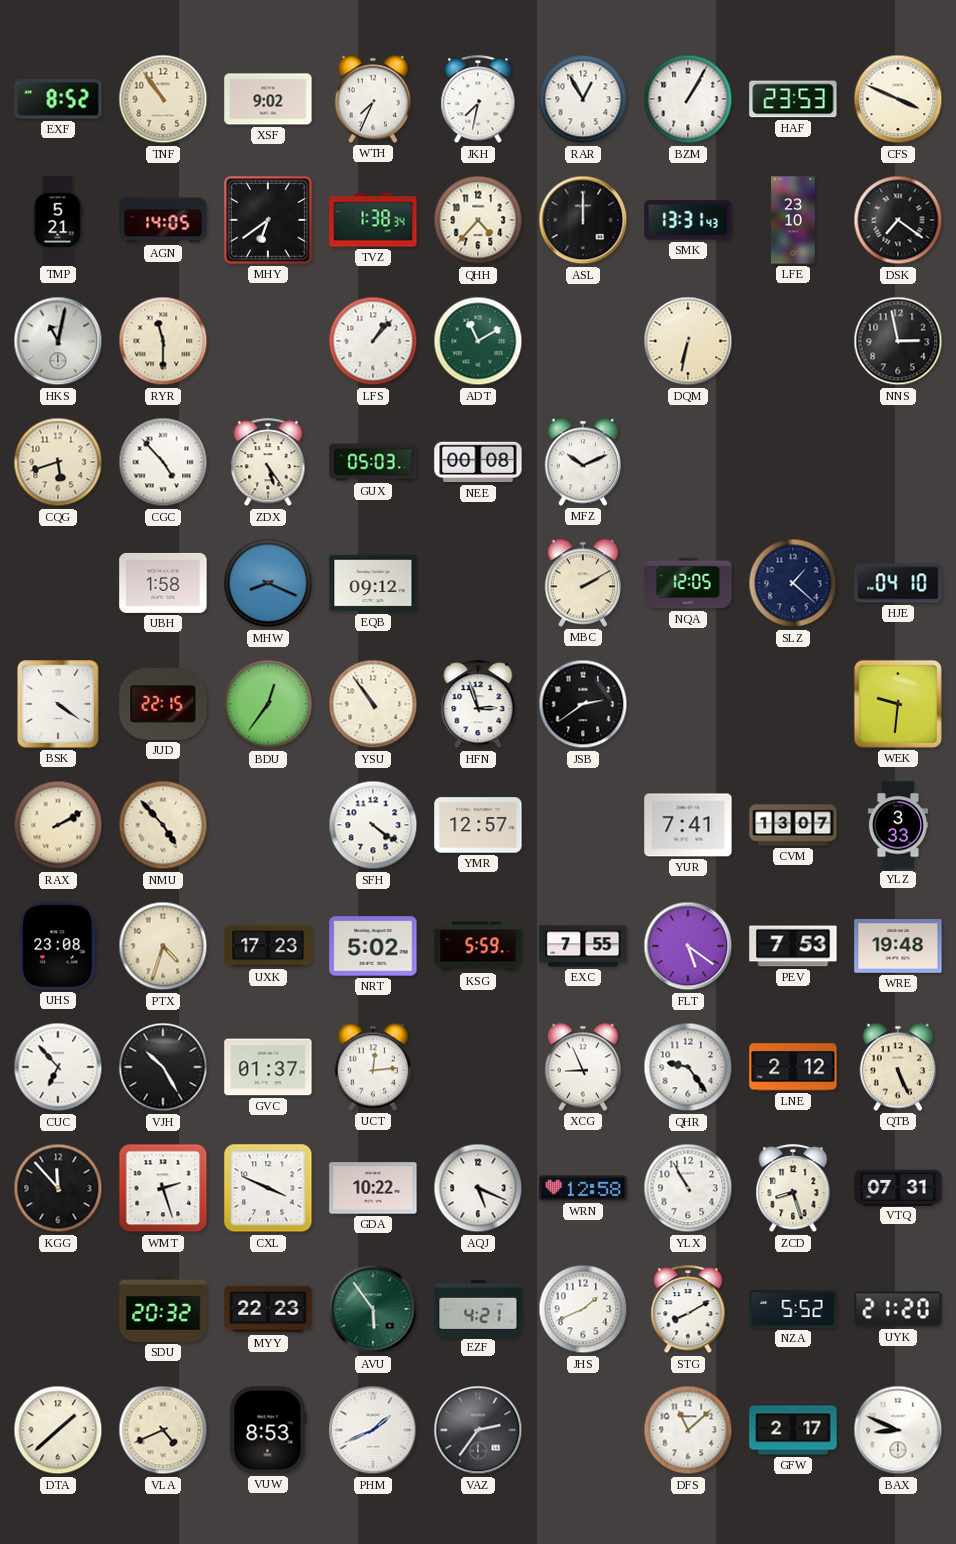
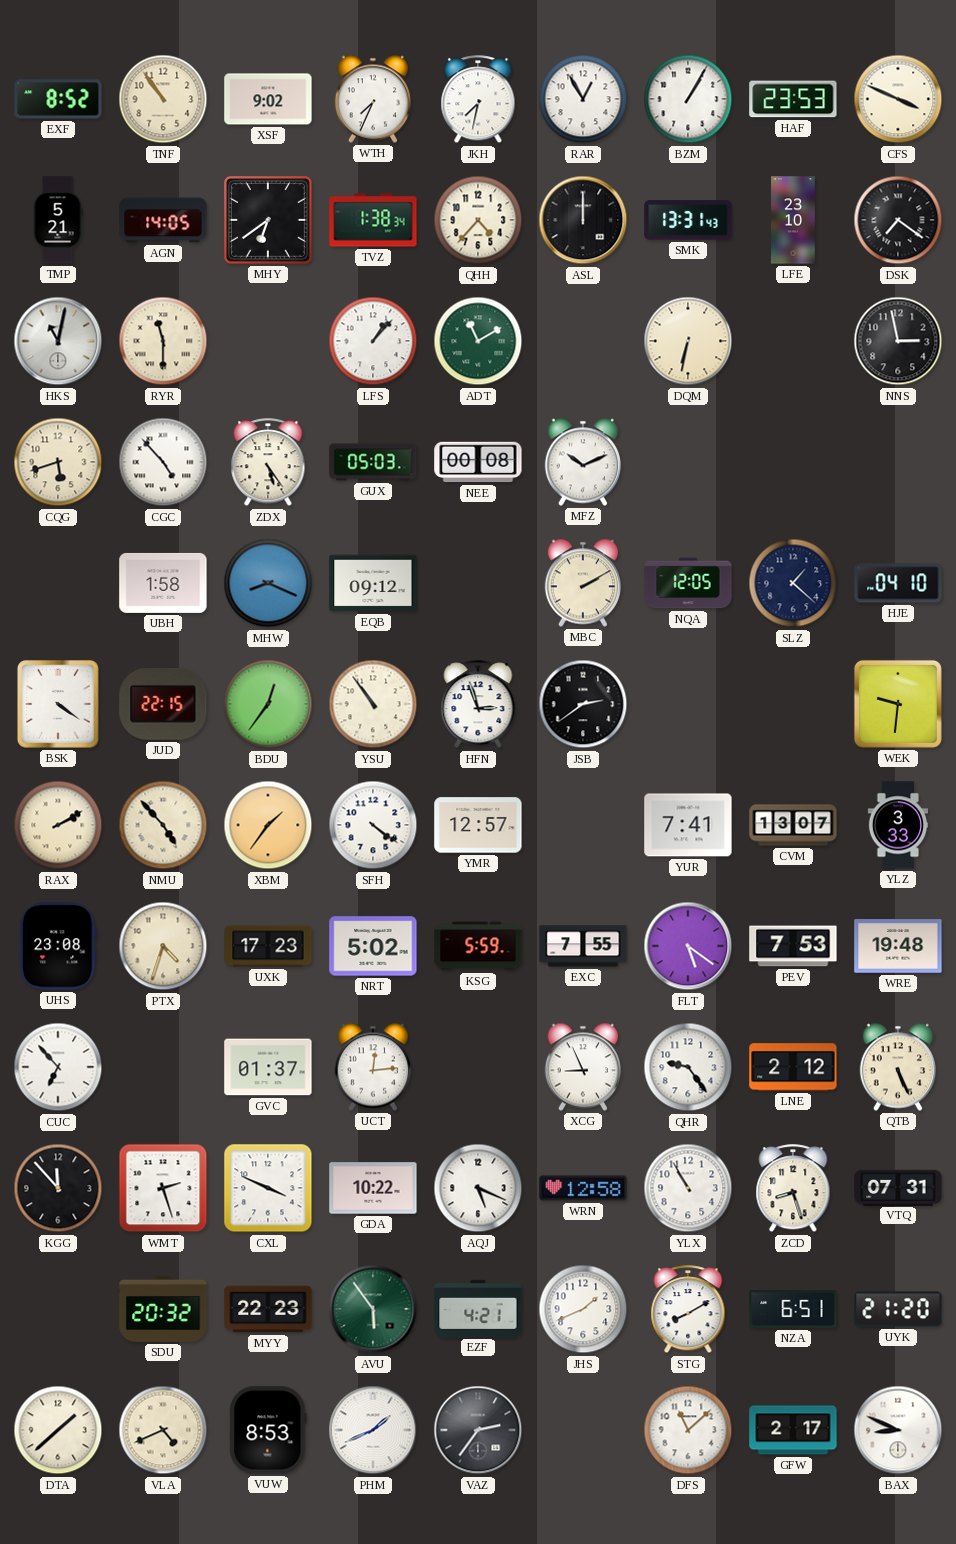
XBM: none -> 1:36 (268, 825)
VJH: 10:25 -> none (163, 1067)
NZA: 5:52 -> 6:51 (793, 1310)
